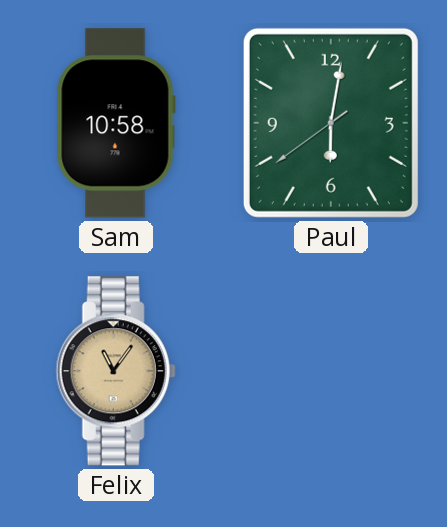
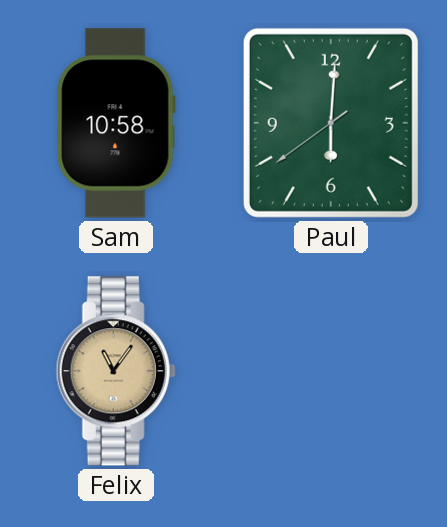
Paul: 6:01 -> 6:00 (331, 123)
